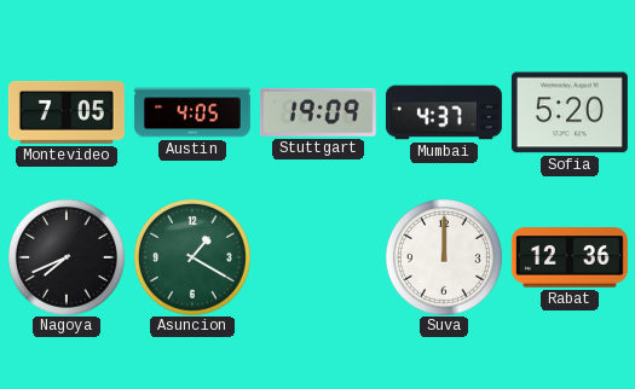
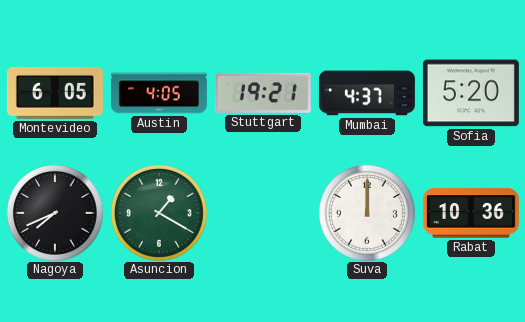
Montevideo: 7:05 -> 6:05 (55, 93)
Stuttgart: 19:09 -> 19:21 (263, 93)
Rabat: 12:36 -> 10:36 (471, 213)
